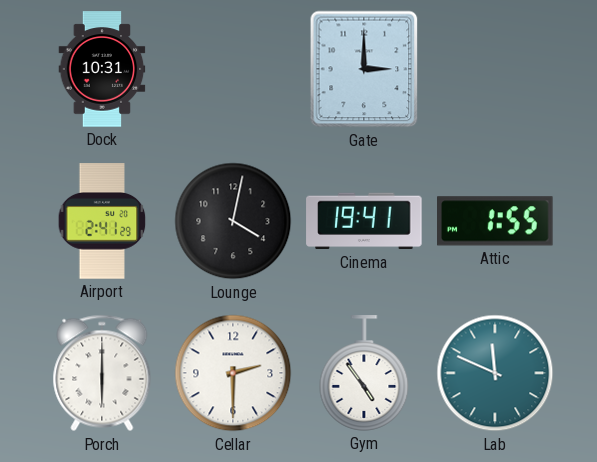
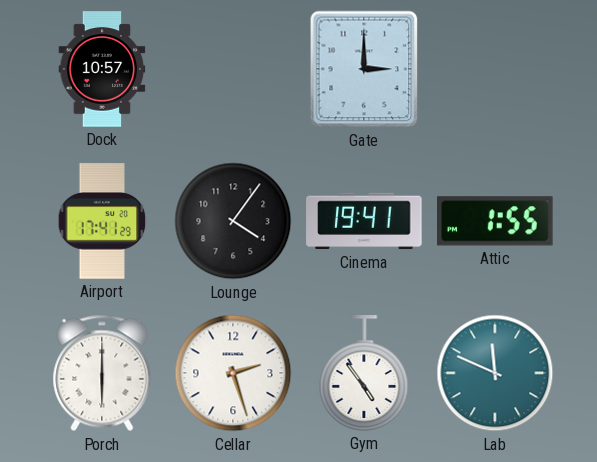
Dock: 10:31 -> 10:57 (102, 69)
Airport: 2:41 -> 17:41 (102, 221)
Lounge: 4:02 -> 4:06 (233, 221)
Cellar: 2:30 -> 2:27 (233, 373)
